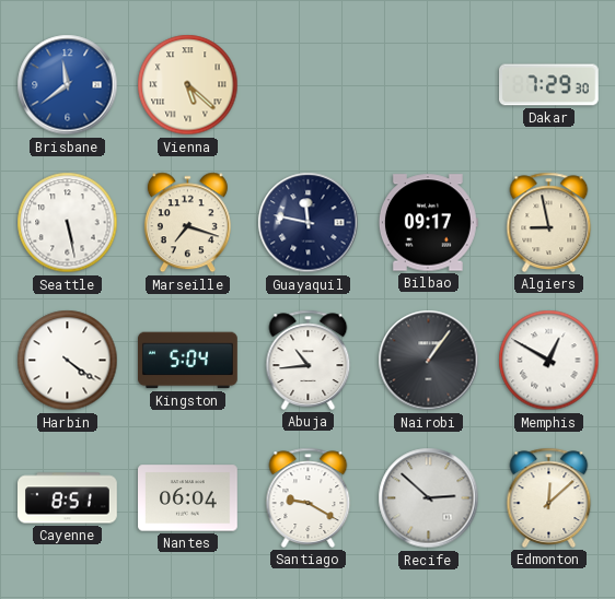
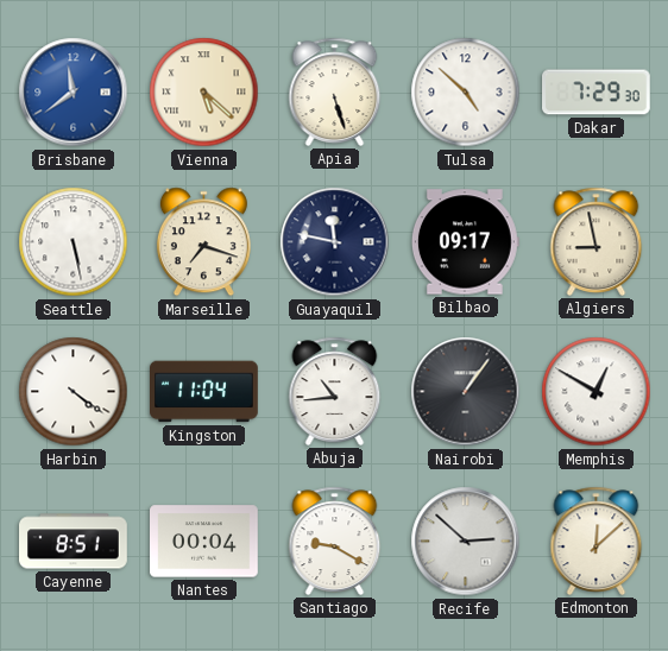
Apia: none -> 5:27 (335, 91)
Tulsa: none -> 4:52 (466, 93)
Kingston: 5:04 -> 11:04 (204, 392)
Nantes: 06:04 -> 00:04 (204, 542)
